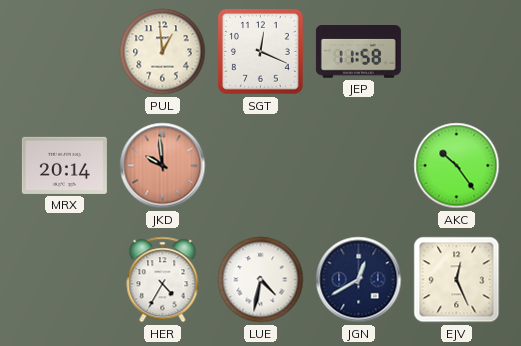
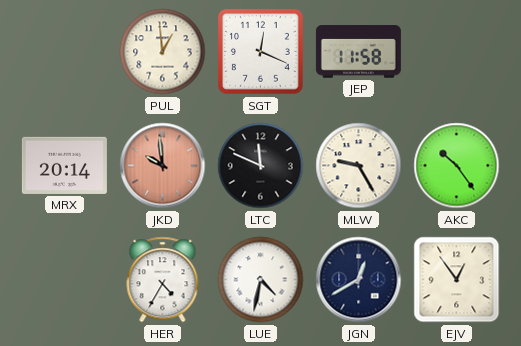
LTC: none -> 11:49 (261, 166)
MLW: none -> 9:25 (359, 166)
EJV: 12:26 -> 12:54 (457, 280)
